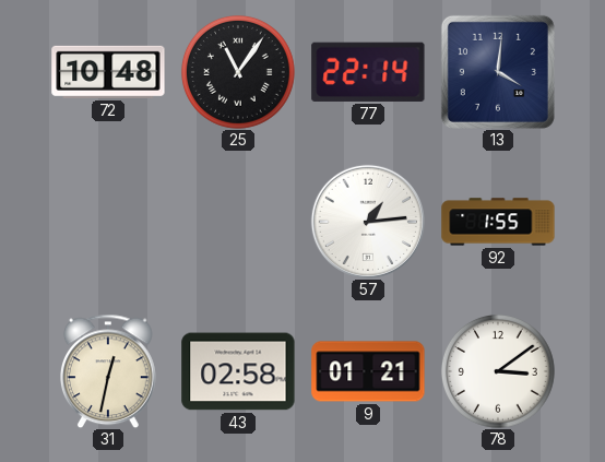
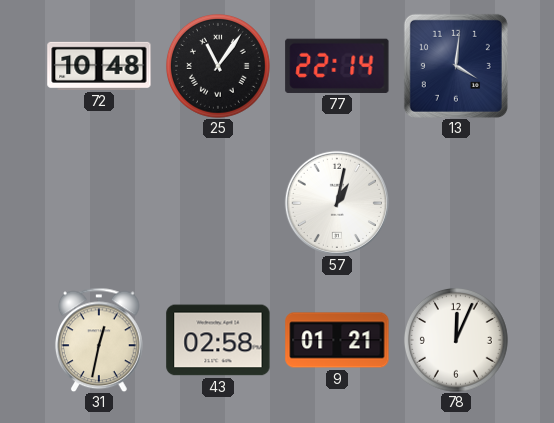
57: 1:14 -> 1:02 (337, 203)
92: 1:55 -> none (498, 222)
78: 3:09 -> 12:04 (456, 340)
